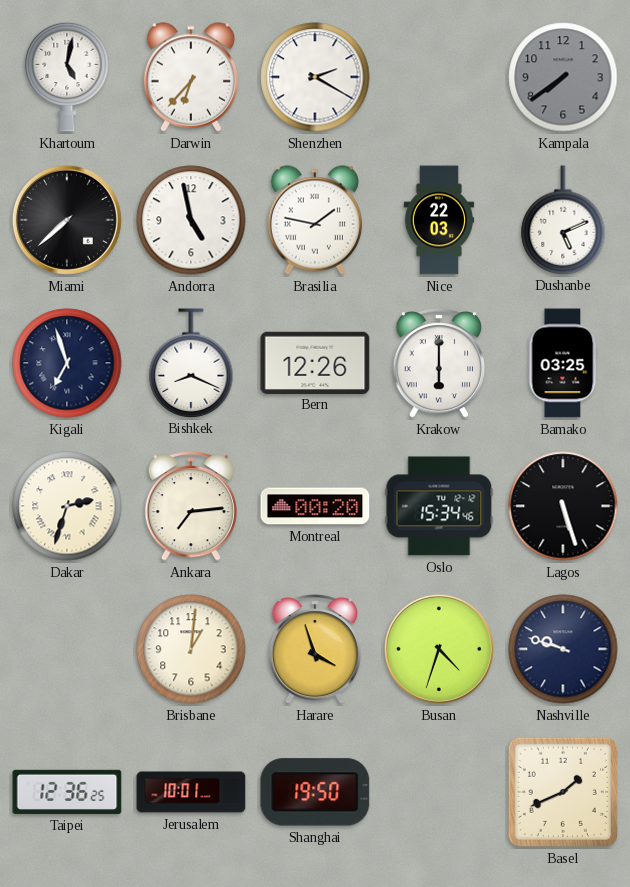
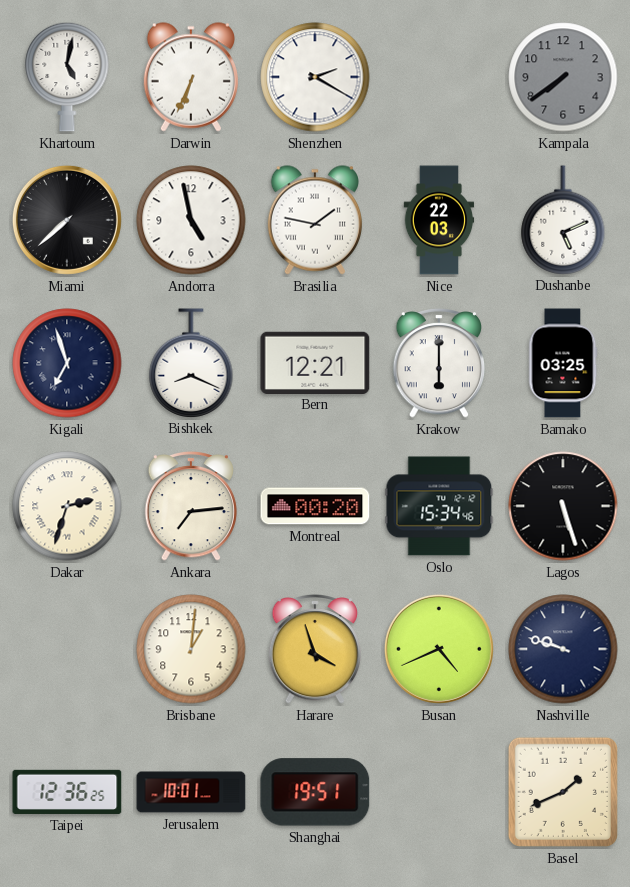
Darwin: 6:37 -> 6:34 (190, 77)
Bern: 12:26 -> 12:21 (315, 362)
Busan: 4:33 -> 4:41 (439, 649)
Shanghai: 19:50 -> 19:51 (315, 792)
